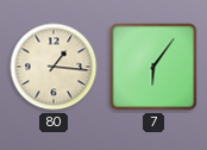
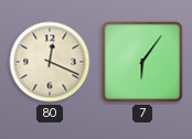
80: 1:16 -> 12:19 (50, 62)
